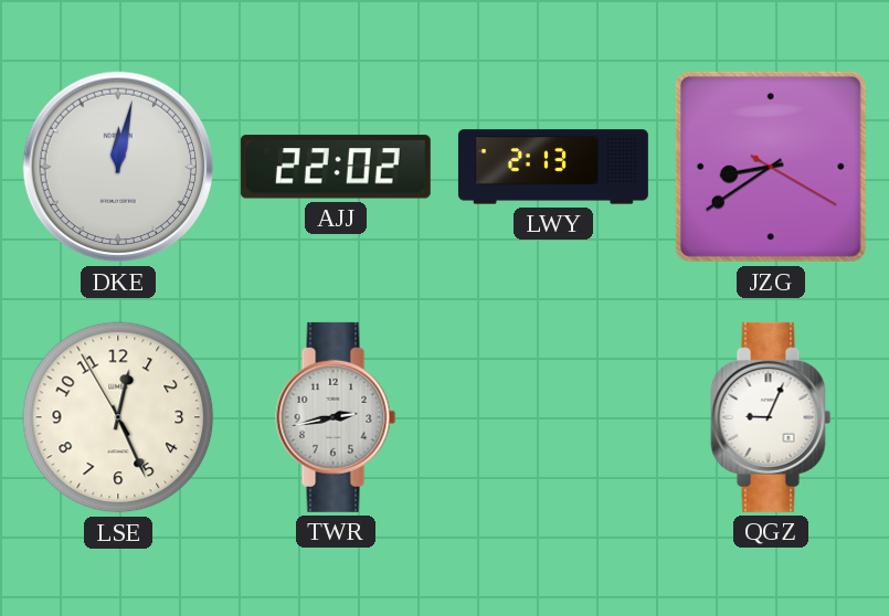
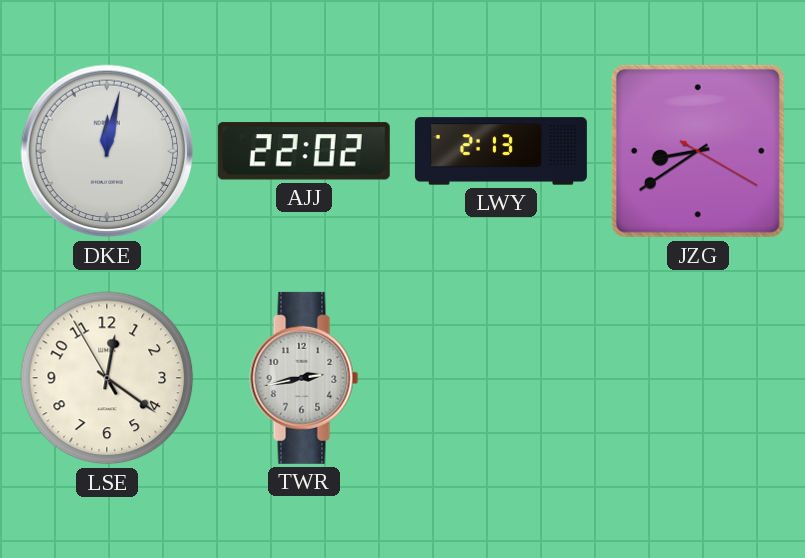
LSE: 12:25 -> 12:20 (107, 378)
QGZ: 9:04 -> none (771, 417)
